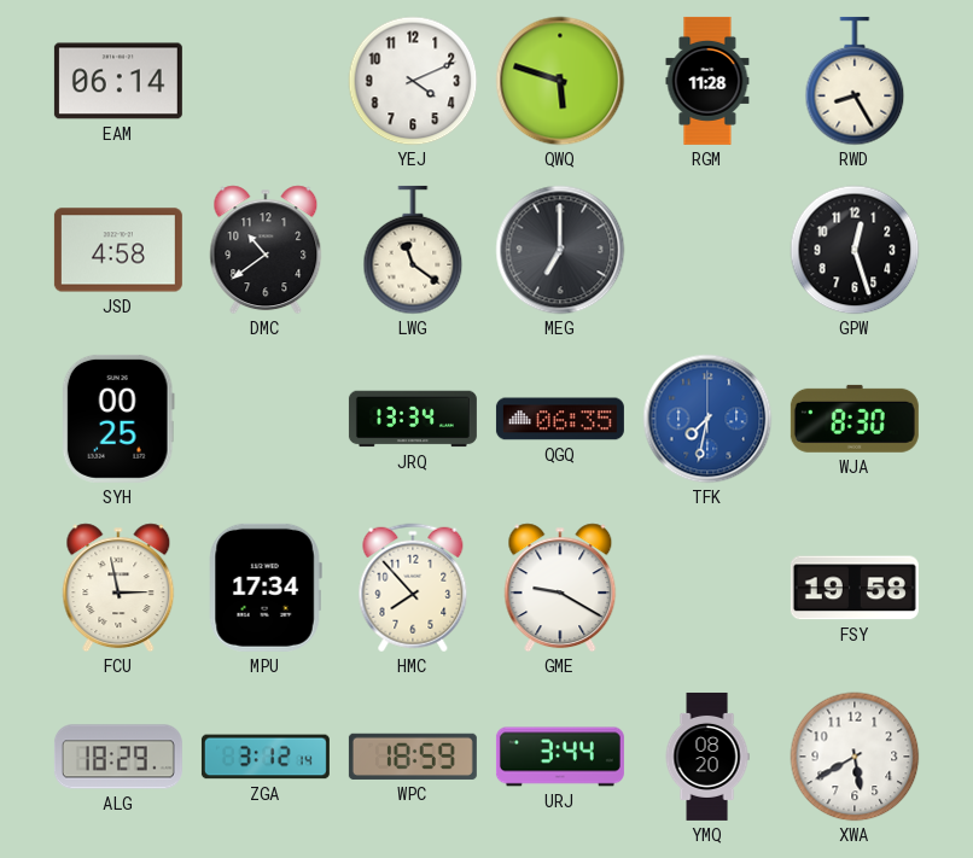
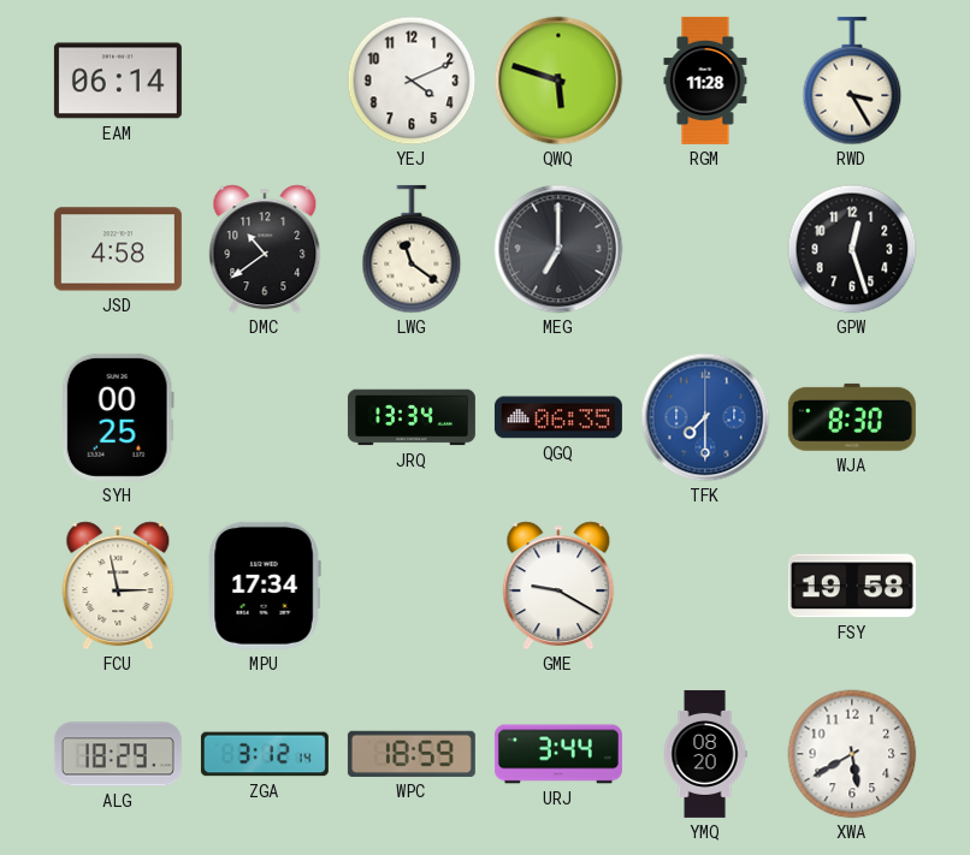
RWD: 8:25 -> 3:25 (852, 81)
TFK: 7:32 -> 7:30 (705, 417)
HMC: 7:53 -> none (413, 588)
